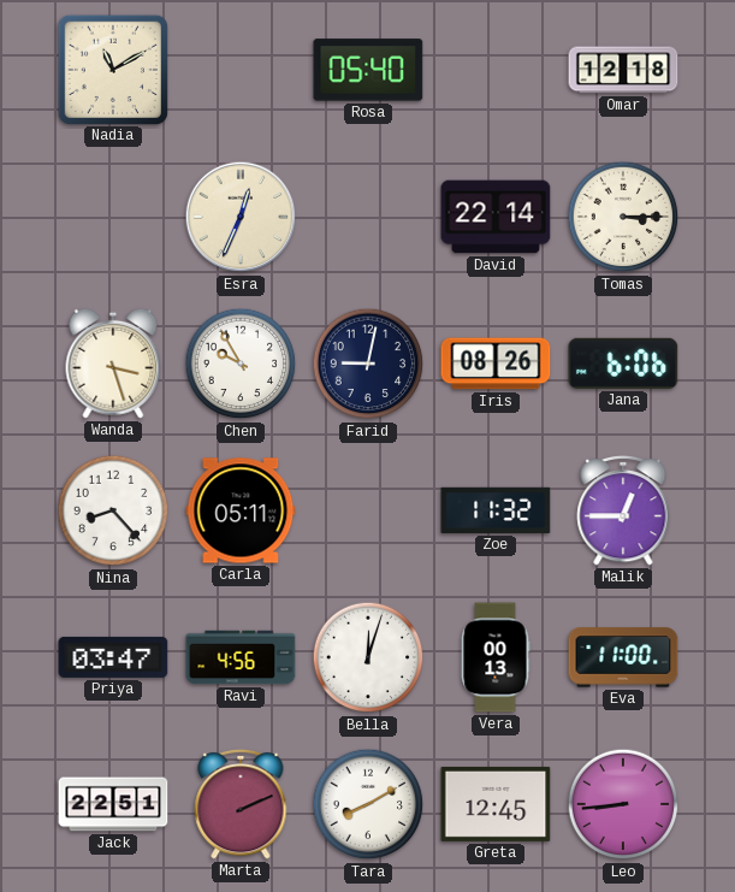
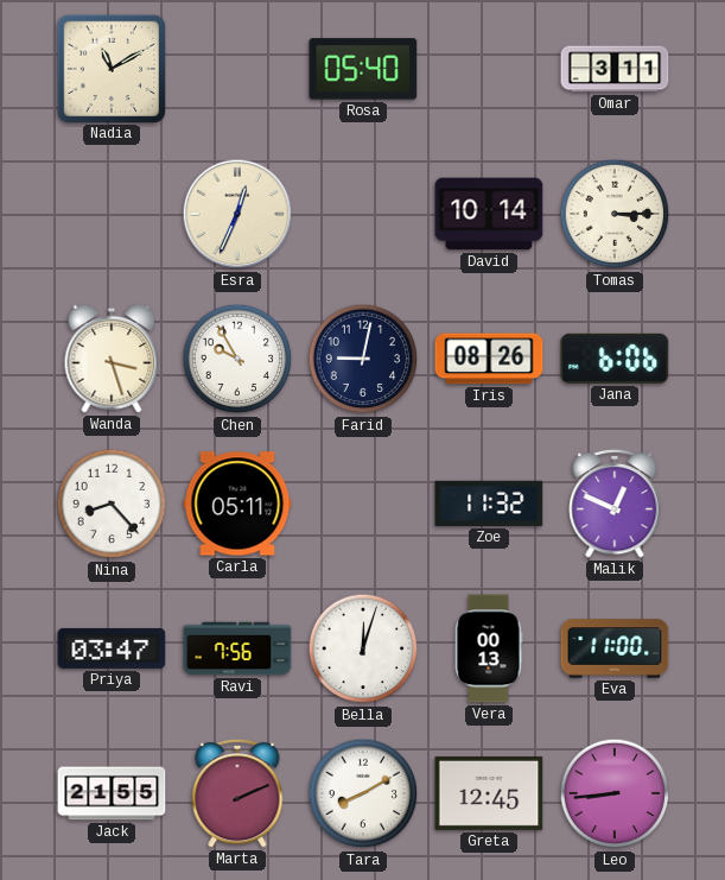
Omar: 12:18 -> 3:11 (615, 69)
David: 22:14 -> 10:14 (489, 214)
Malik: 12:45 -> 12:49 (615, 504)
Ravi: 4:56 -> 7:56 (237, 648)
Jack: 22:51 -> 21:55 (112, 793)
